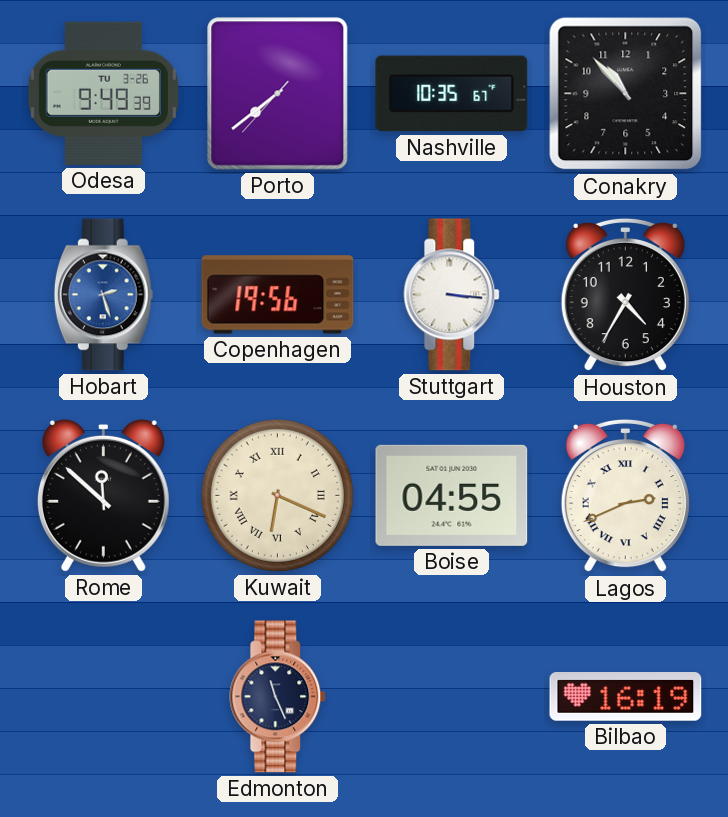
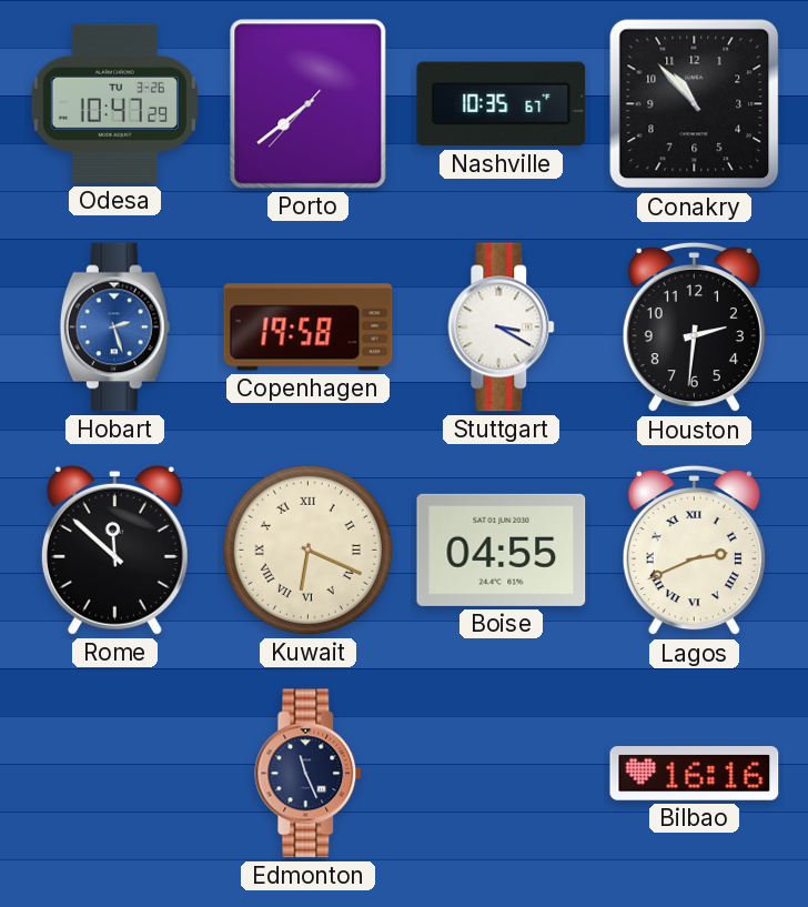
Odesa: 9:49 -> 10:47 (114, 103)
Copenhagen: 19:56 -> 19:58 (309, 327)
Stuttgart: 3:16 -> 3:20 (502, 327)
Houston: 4:35 -> 2:31 (694, 327)
Bilbao: 16:19 -> 16:16 (695, 774)
